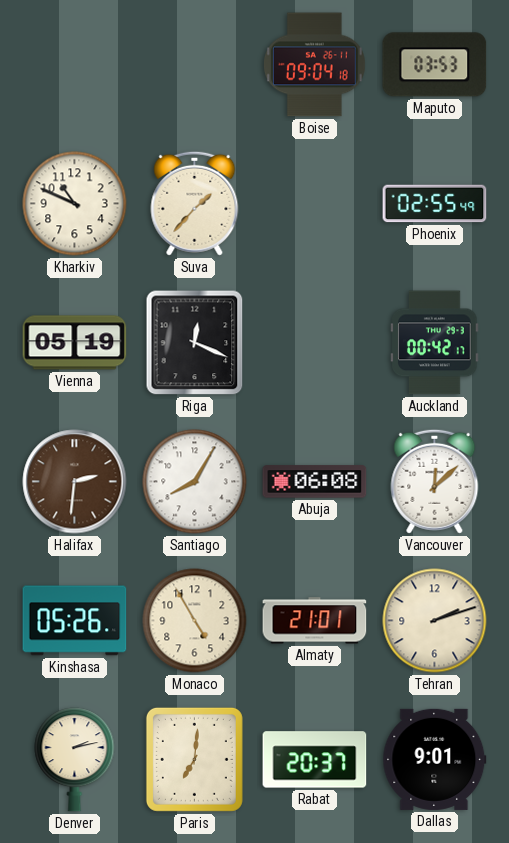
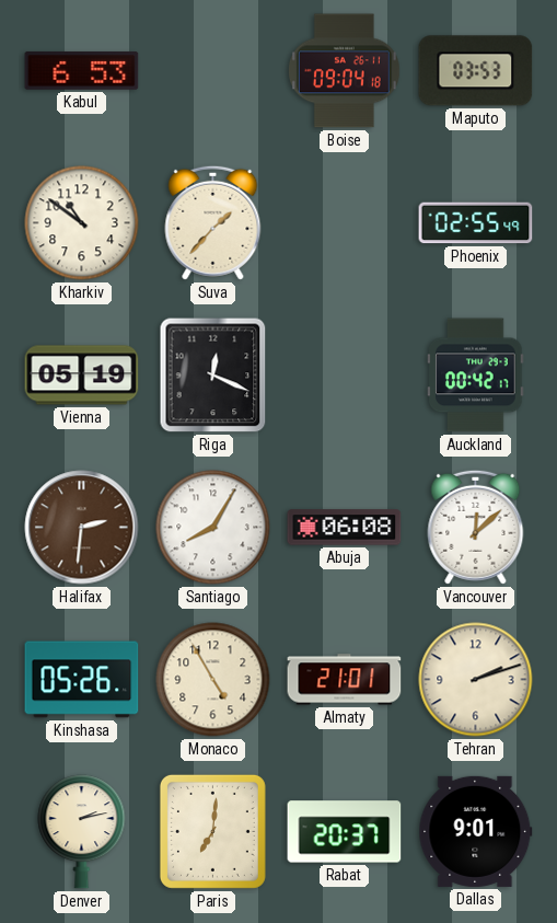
Kabul: none -> 6:53 (82, 71)
Kharkiv: 10:49 -> 10:51 (82, 223)
